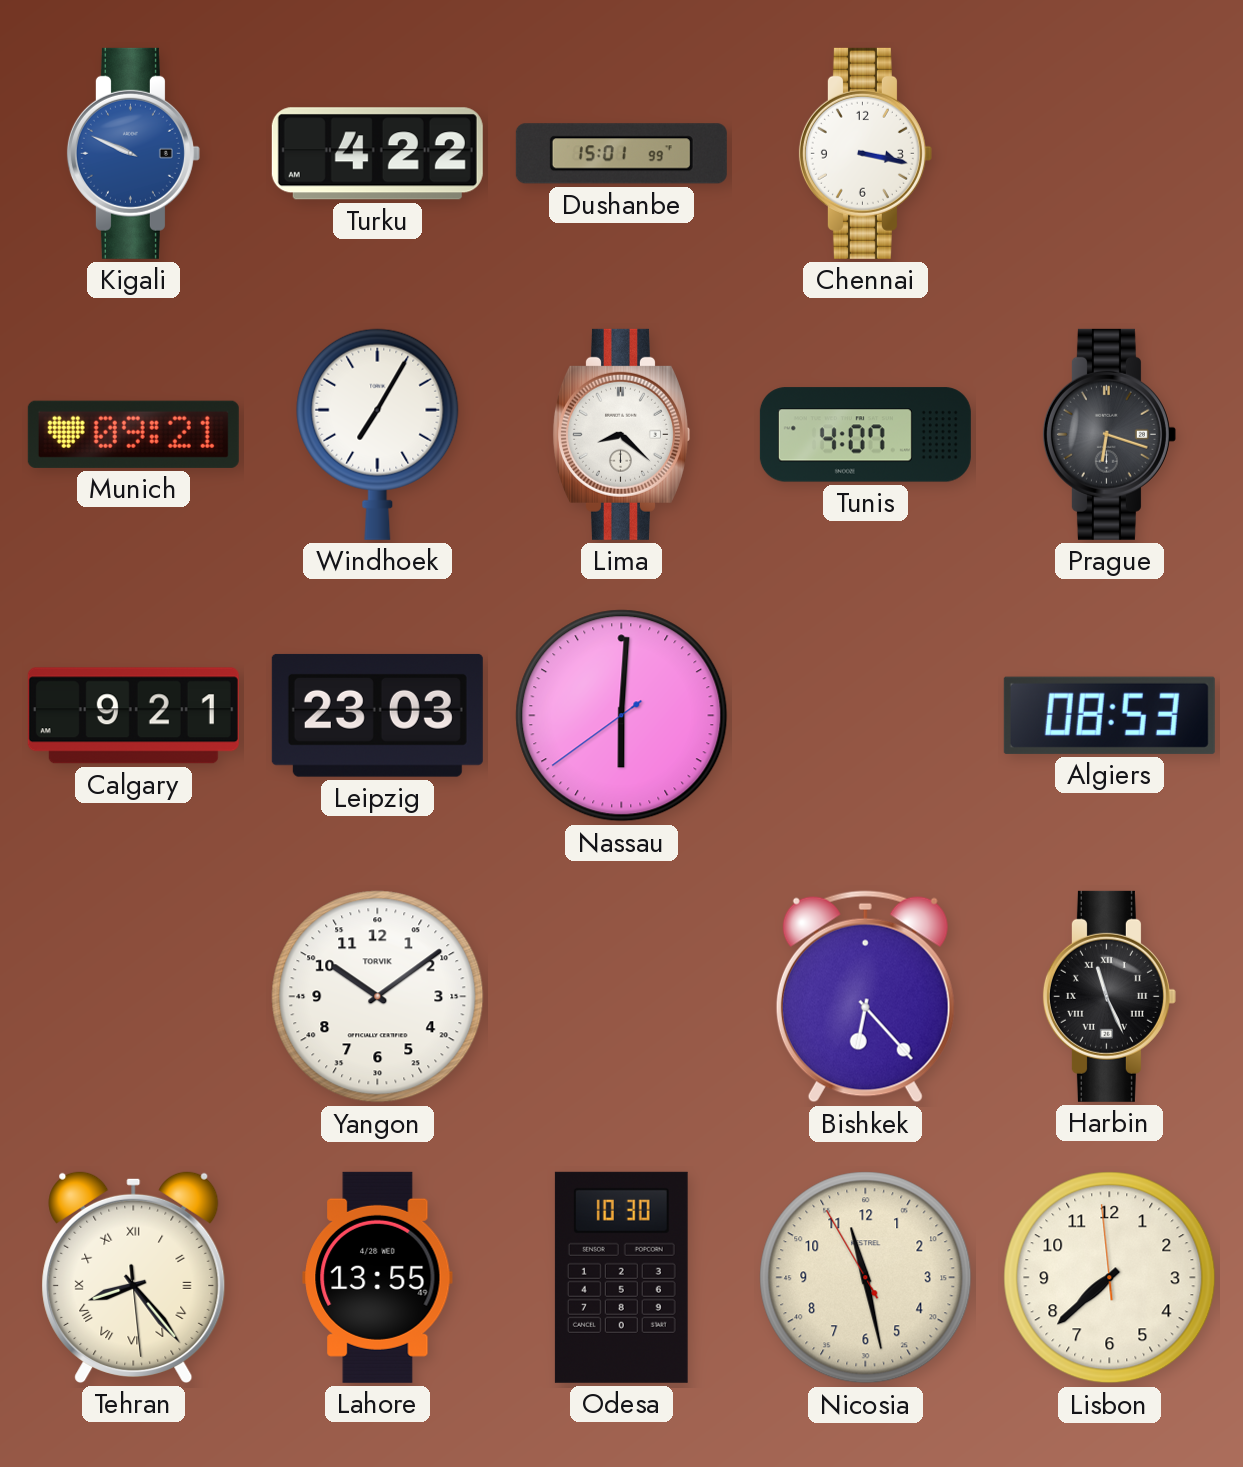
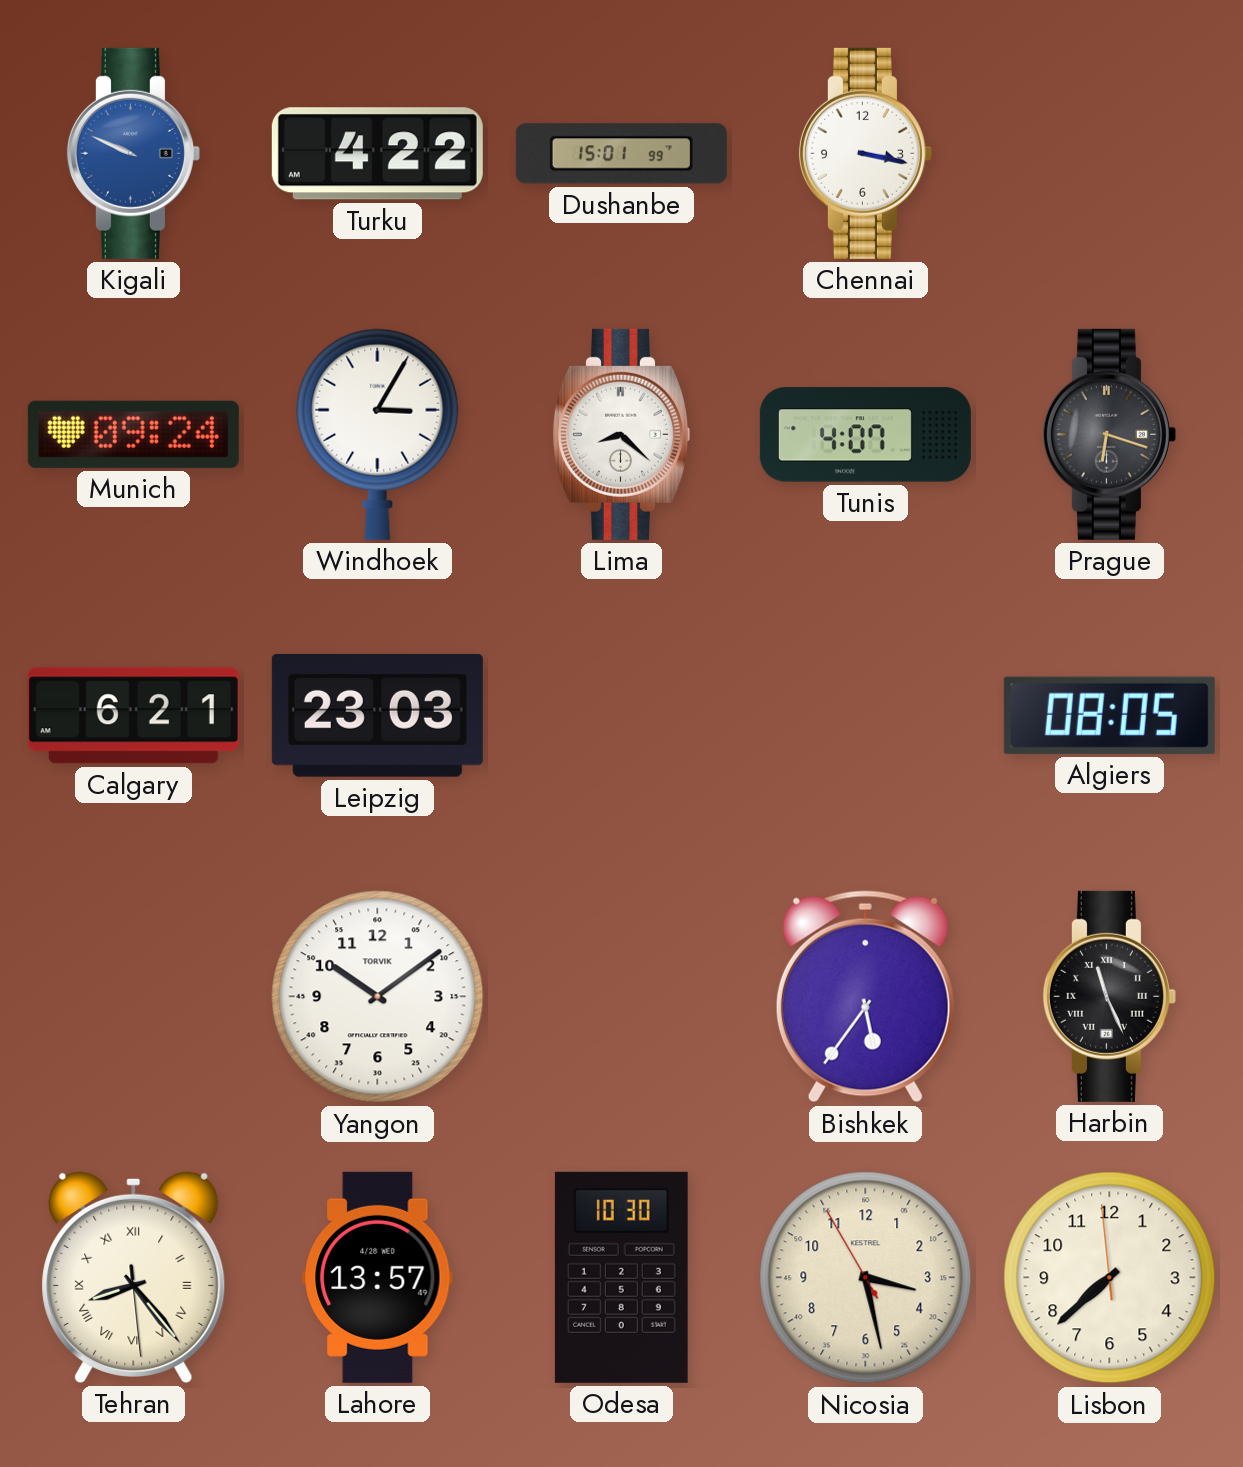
Munich: 09:21 -> 09:24 (133, 434)
Windhoek: 7:05 -> 3:05 (378, 434)
Calgary: 9:21 -> 6:21 (133, 716)
Nassau: 6:00 -> none (622, 716)
Algiers: 08:53 -> 08:05 (1109, 715)
Bishkek: 6:23 -> 5:36 (865, 997)
Lahore: 13:55 -> 13:57 (378, 1277)
Nicosia: 11:27 -> 3:27 (866, 1278)
